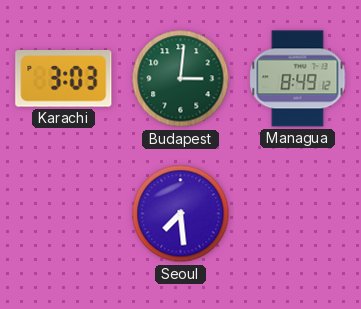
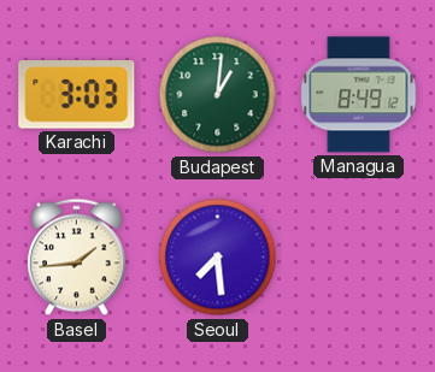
Budapest: 3:01 -> 1:01 (218, 95)
Basel: none -> 1:44 (77, 258)
